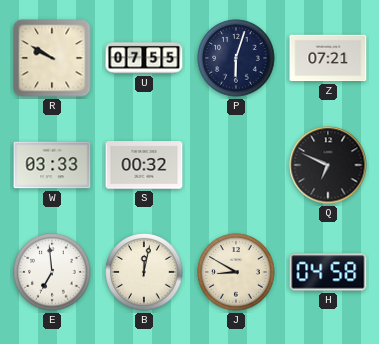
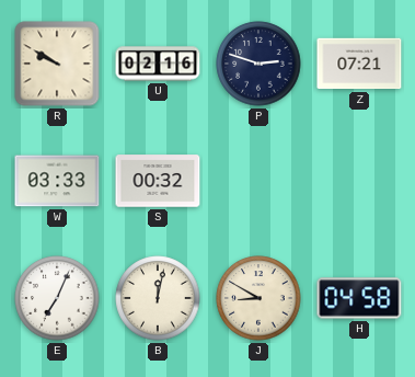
U: 07:55 -> 02:16 (158, 64)
P: 6:03 -> 2:48 (258, 64)
Q: 6:49 -> none (328, 165)
E: 6:59 -> 7:04 (57, 298)
